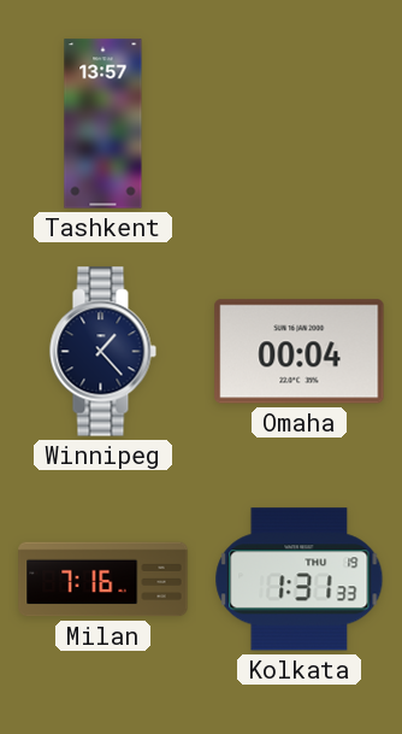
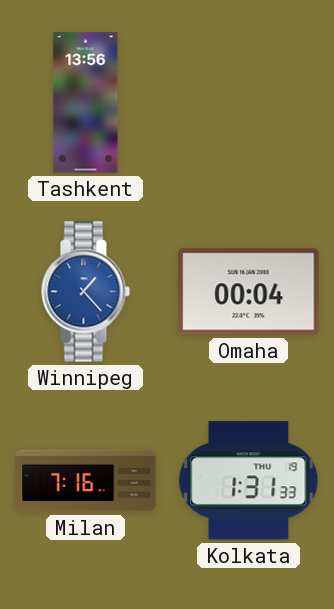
Tashkent: 13:57 -> 13:56 (86, 103)
Winnipeg dial: navy -> blue (85, 292)
